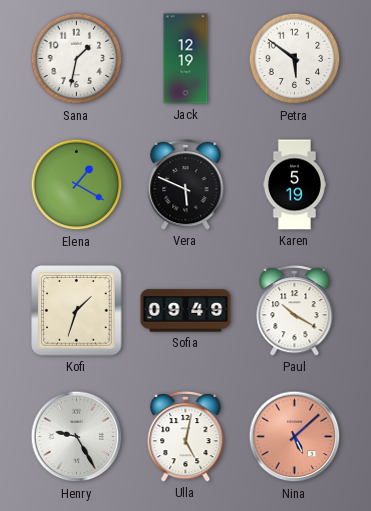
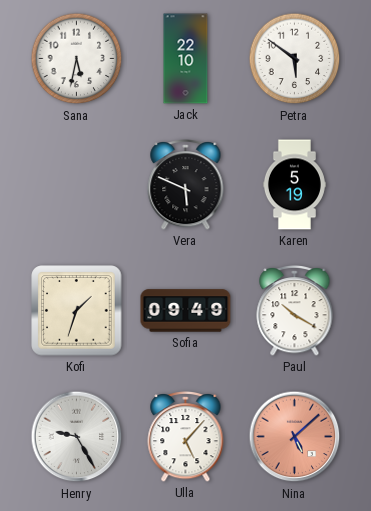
Sana: 1:32 -> 5:32 (77, 59)
Jack: 12:19 -> 22:10 (186, 59)
Elena: 1:20 -> none (77, 185)
Ulla: 5:02 -> 5:07 (186, 436)
